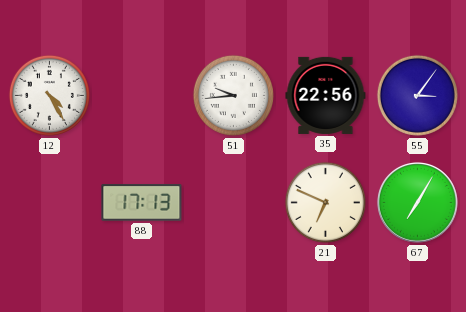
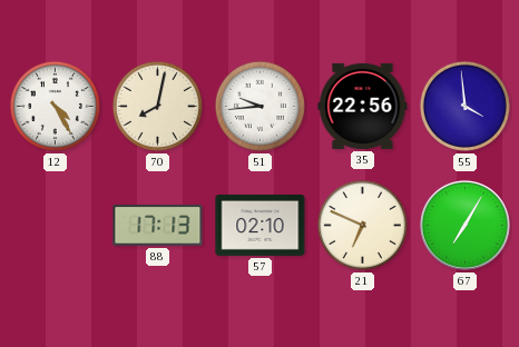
70: none -> 8:02 (157, 106)
55: 3:06 -> 3:59 (464, 106)
57: none -> 02:10 (261, 225)
